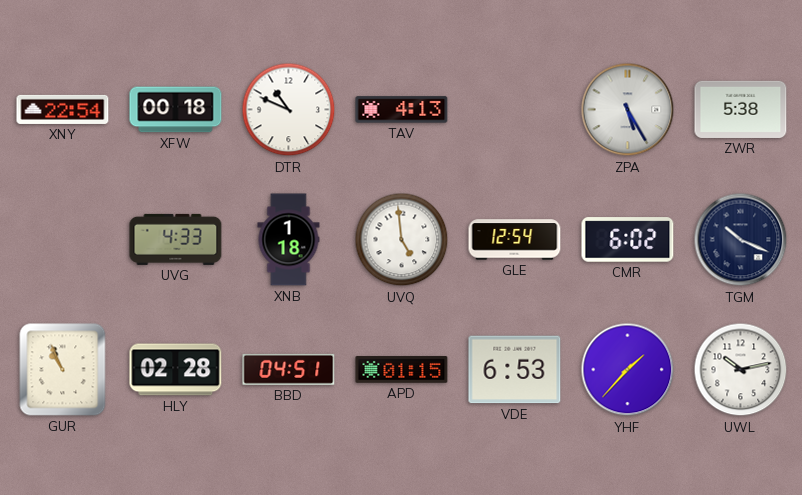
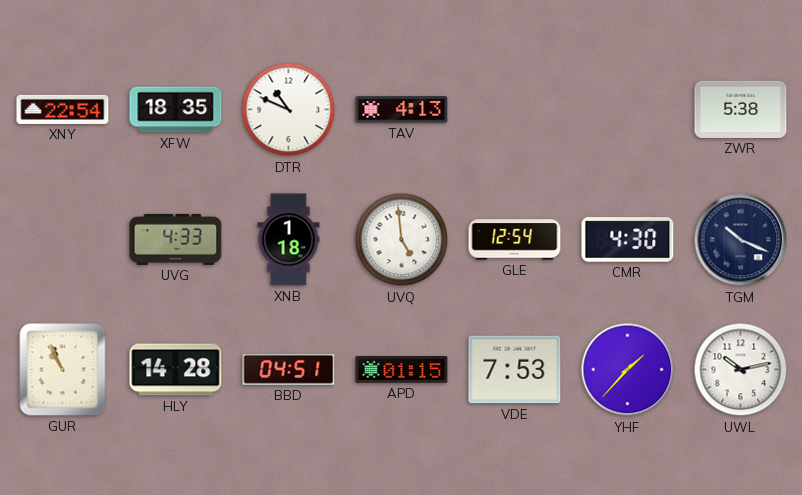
XFW: 00:18 -> 18:35 (176, 110)
ZPA: 5:25 -> none (628, 110)
CMR: 6:02 -> 4:30 (628, 240)
HLY: 02:28 -> 14:28 (176, 370)
VDE: 6:53 -> 7:53 (515, 370)
